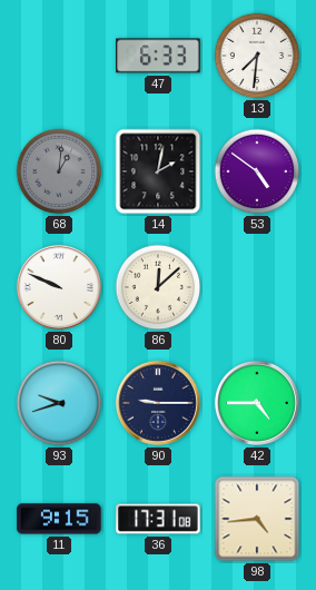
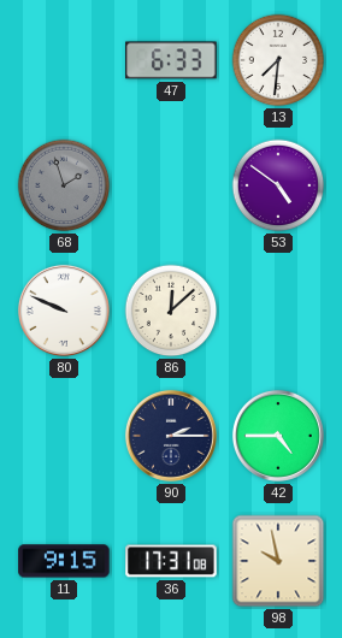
68: 1:01 -> 1:57 (64, 185)
14: 2:02 -> none (158, 171)
93: 9:42 -> none (59, 403)
90: 9:15 -> 2:15 (171, 436)
98: 4:44 -> 9:58 (278, 561)
